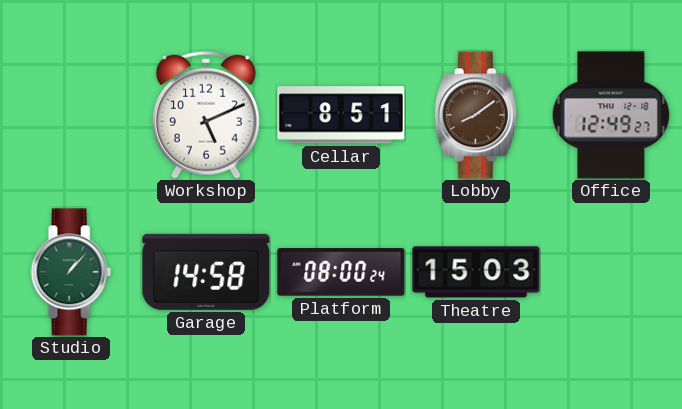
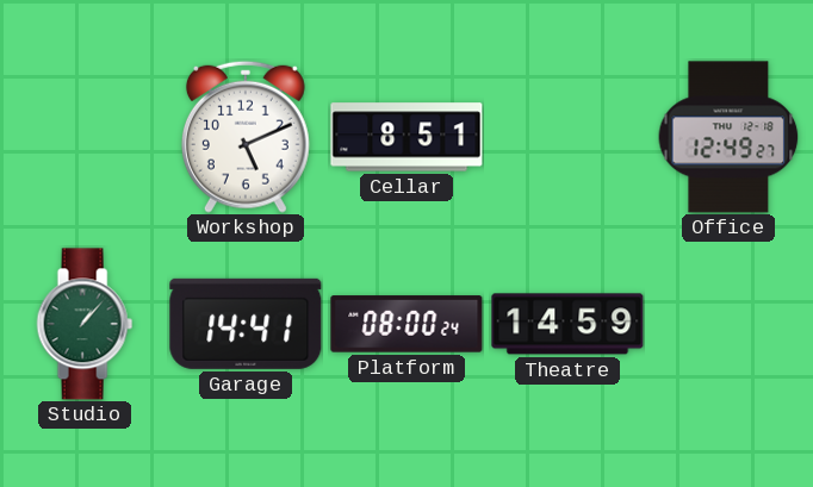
Lobby: 8:09 -> none (476, 115)
Garage: 14:58 -> 14:41 (246, 324)
Theatre: 15:03 -> 14:59 (567, 324)
